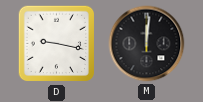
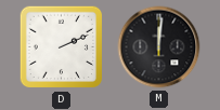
D: 9:17 -> 2:11 (62, 47)
